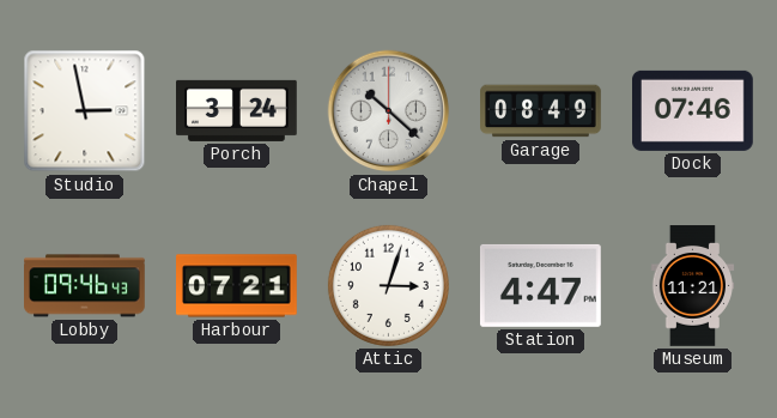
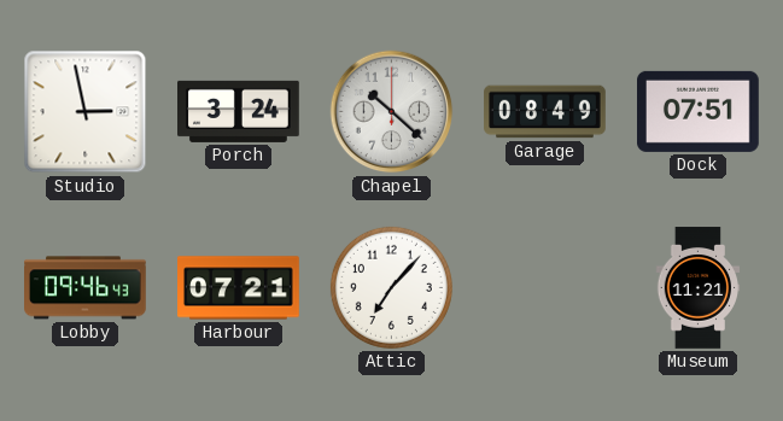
Dock: 07:46 -> 07:51 (699, 111)
Attic: 3:03 -> 7:07 (391, 287)
Station: 4:47 -> none (540, 285)
